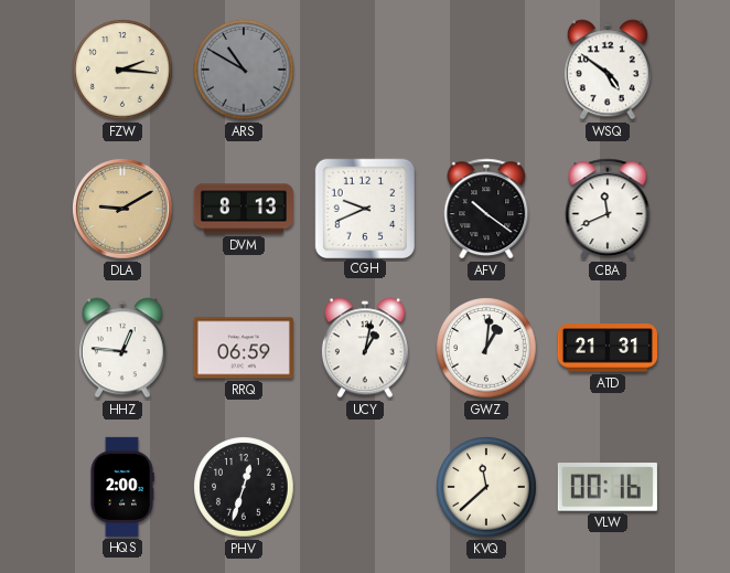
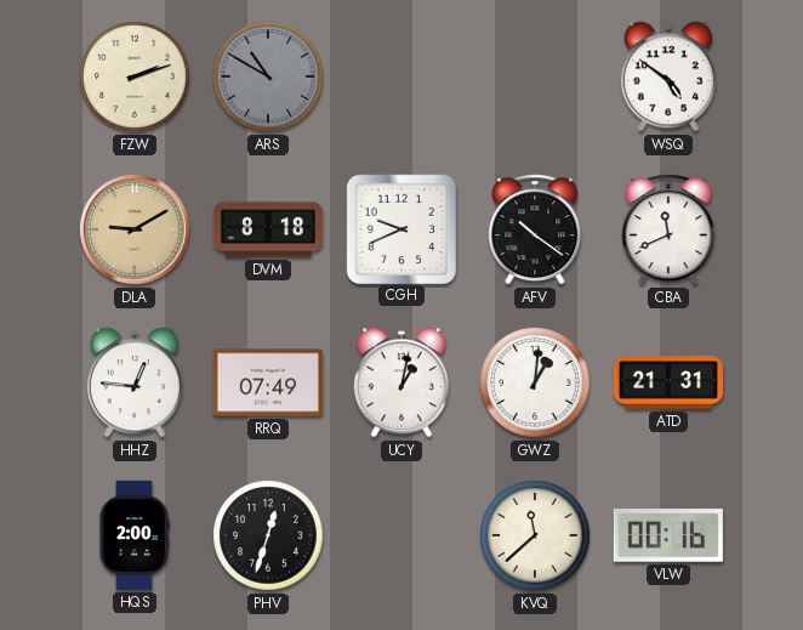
FZW: 2:16 -> 2:12 (135, 76)
DVM: 8:13 -> 8:18 (268, 229)
RRQ: 06:59 -> 07:49 (268, 382)
